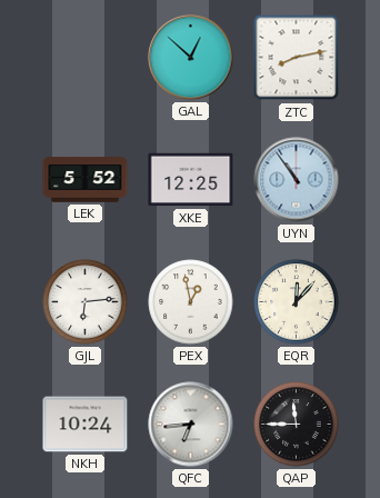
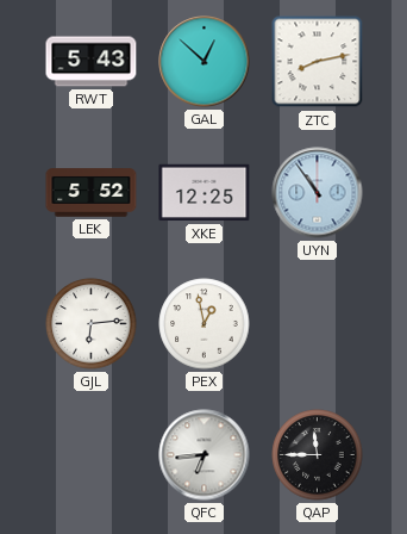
RWT: none -> 5:43 (92, 62)
EQR: 12:07 -> none (297, 302)
NKH: 10:24 -> none (86, 425)
